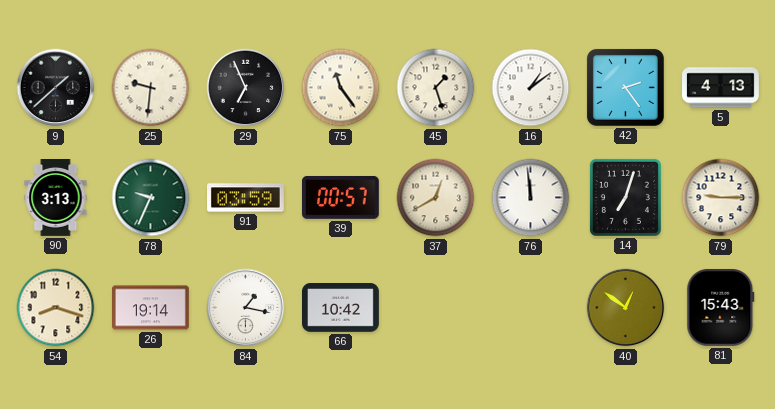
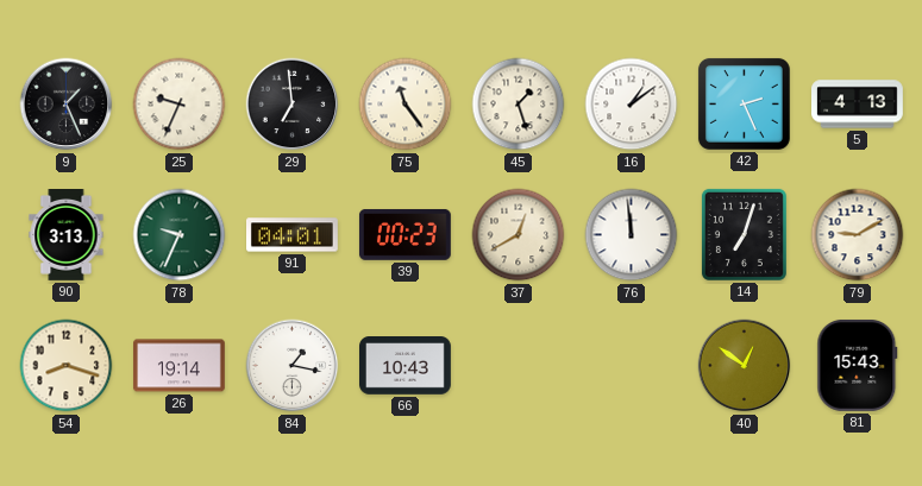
9: 1:38 -> 1:26 (67, 105)
25: 9:31 -> 9:34 (180, 105)
29: 6:56 -> 6:59 (293, 105)
42: 2:24 -> 2:26 (744, 103)
91: 03:59 -> 04:01 (293, 235)
39: 00:57 -> 00:23 (404, 234)
79: 9:15 -> 9:10 (858, 235)
66: 10:42 -> 10:43 (406, 366)
